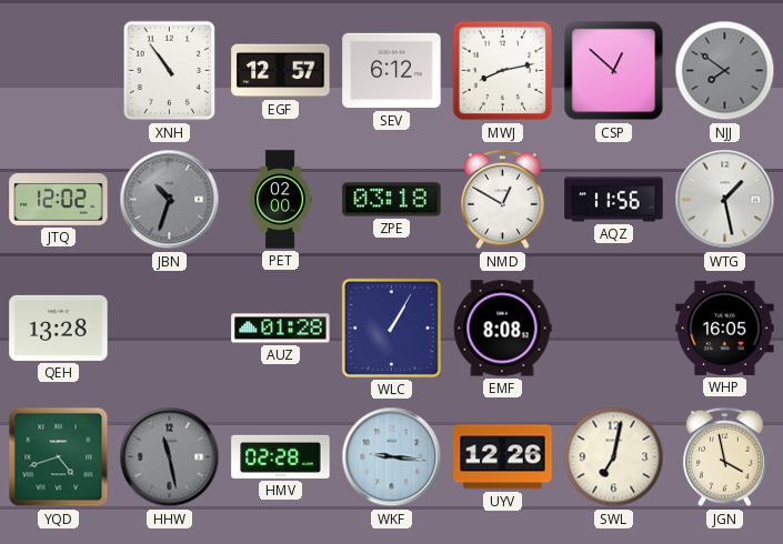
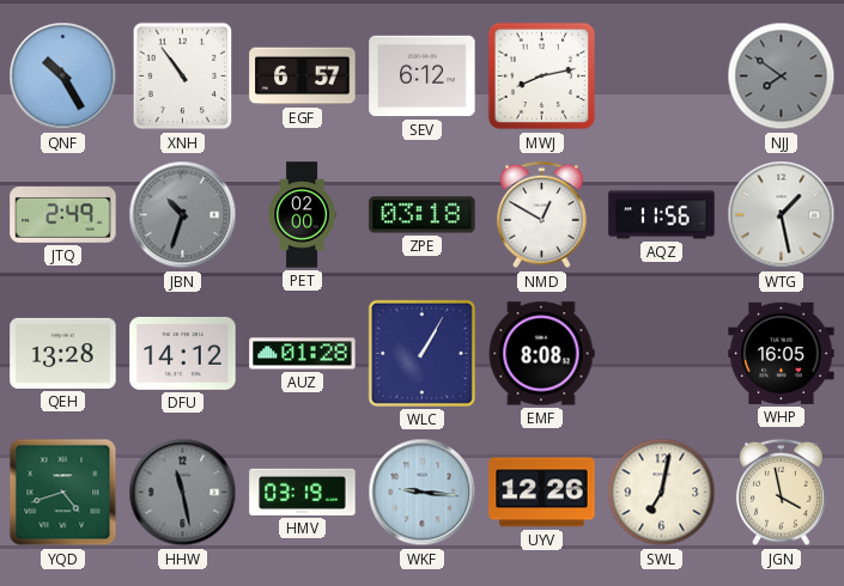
QNF: none -> 10:25 (63, 77)
EGF: 12:57 -> 6:57 (303, 77)
CSP: 12:52 -> none (614, 71)
JTQ: 12:02 -> 2:49 (63, 215)
DFU: none -> 14:12 (183, 353)
HMV: 02:28 -> 03:19 (303, 492)
